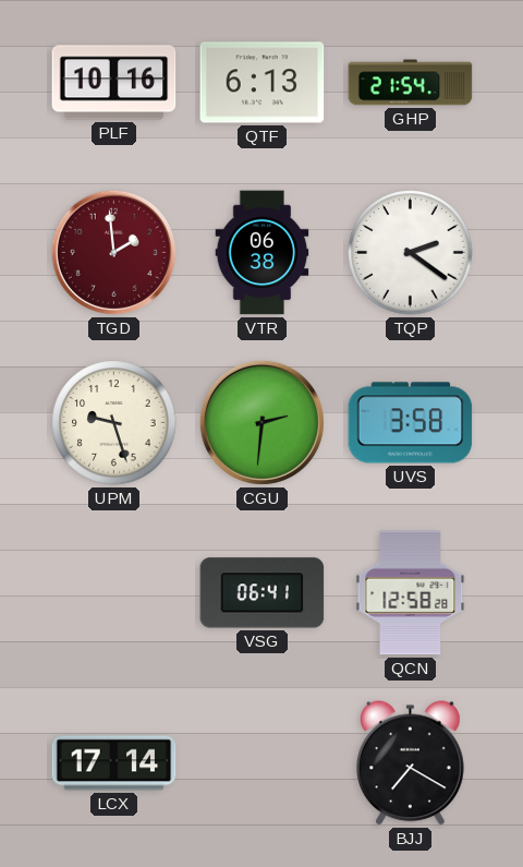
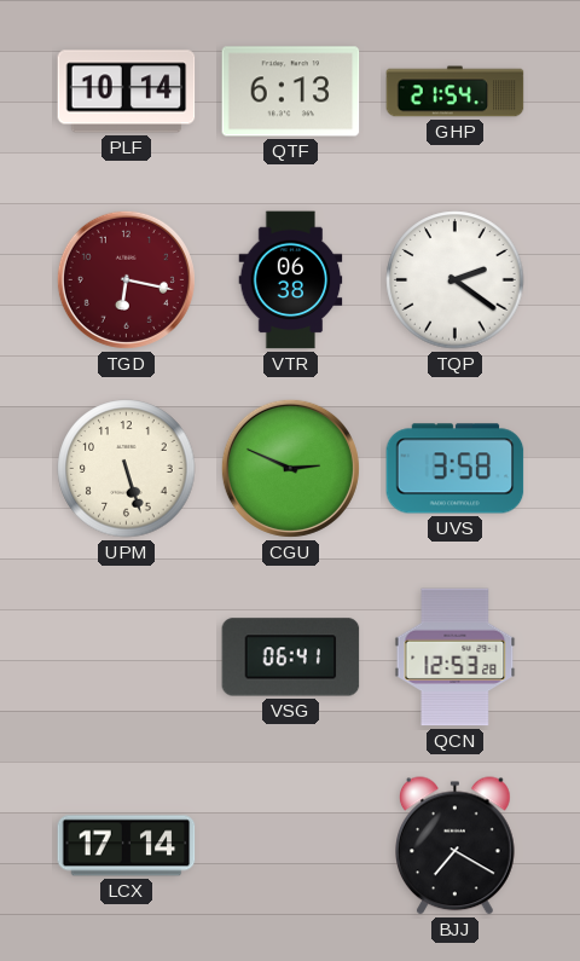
PLF: 10:16 -> 10:14 (127, 92)
TGD: 1:59 -> 6:17 (126, 279)
UPM: 9:27 -> 5:27 (127, 469)
CGU: 2:31 -> 2:49 (290, 468)
QCN: 12:58 -> 12:53 (456, 658)
